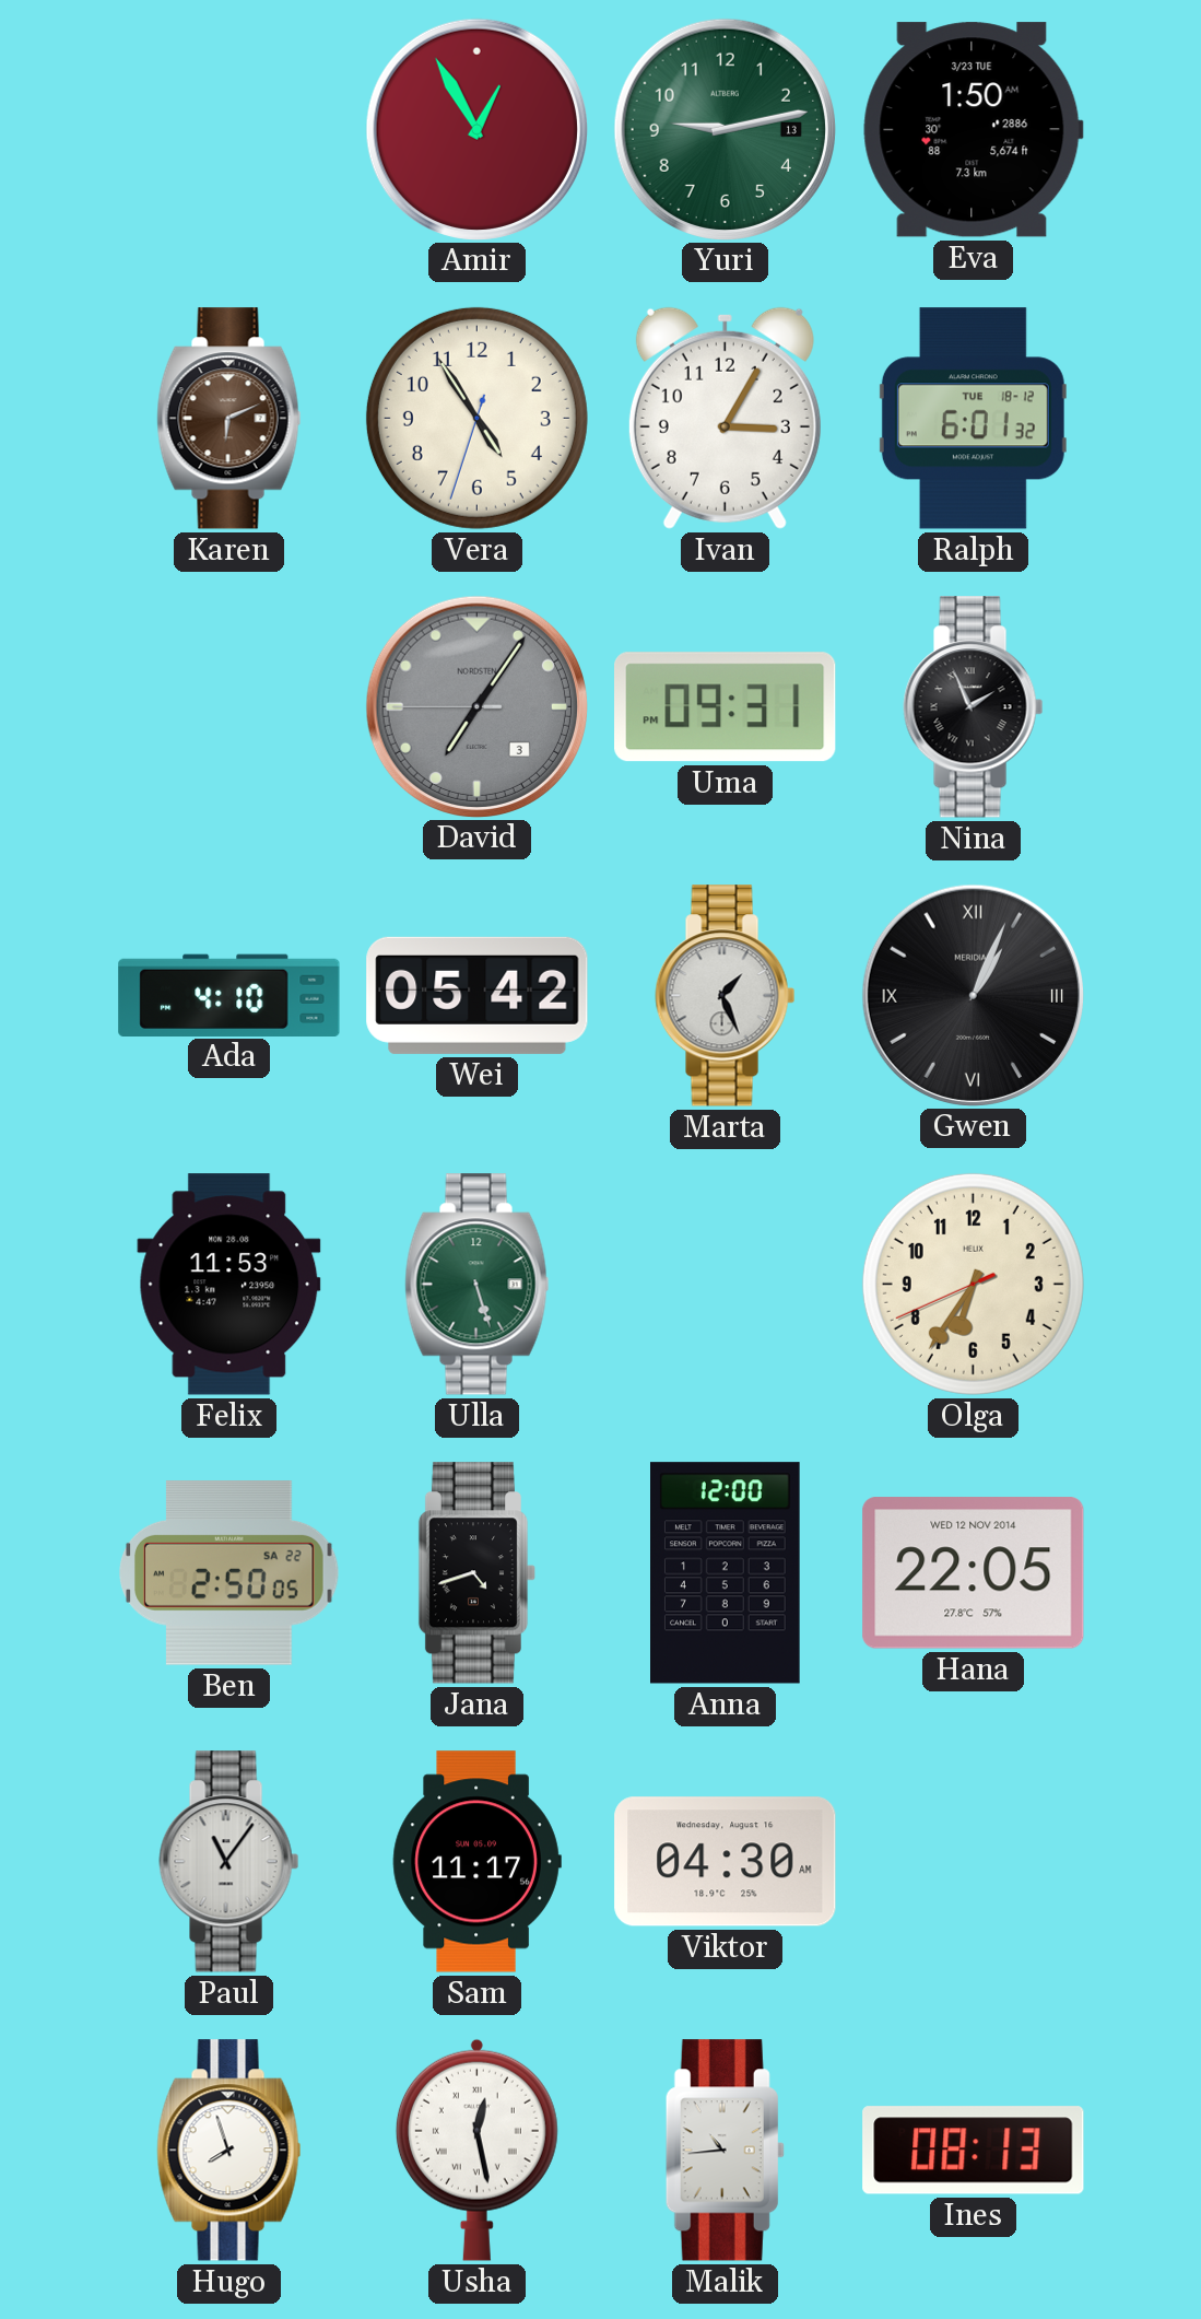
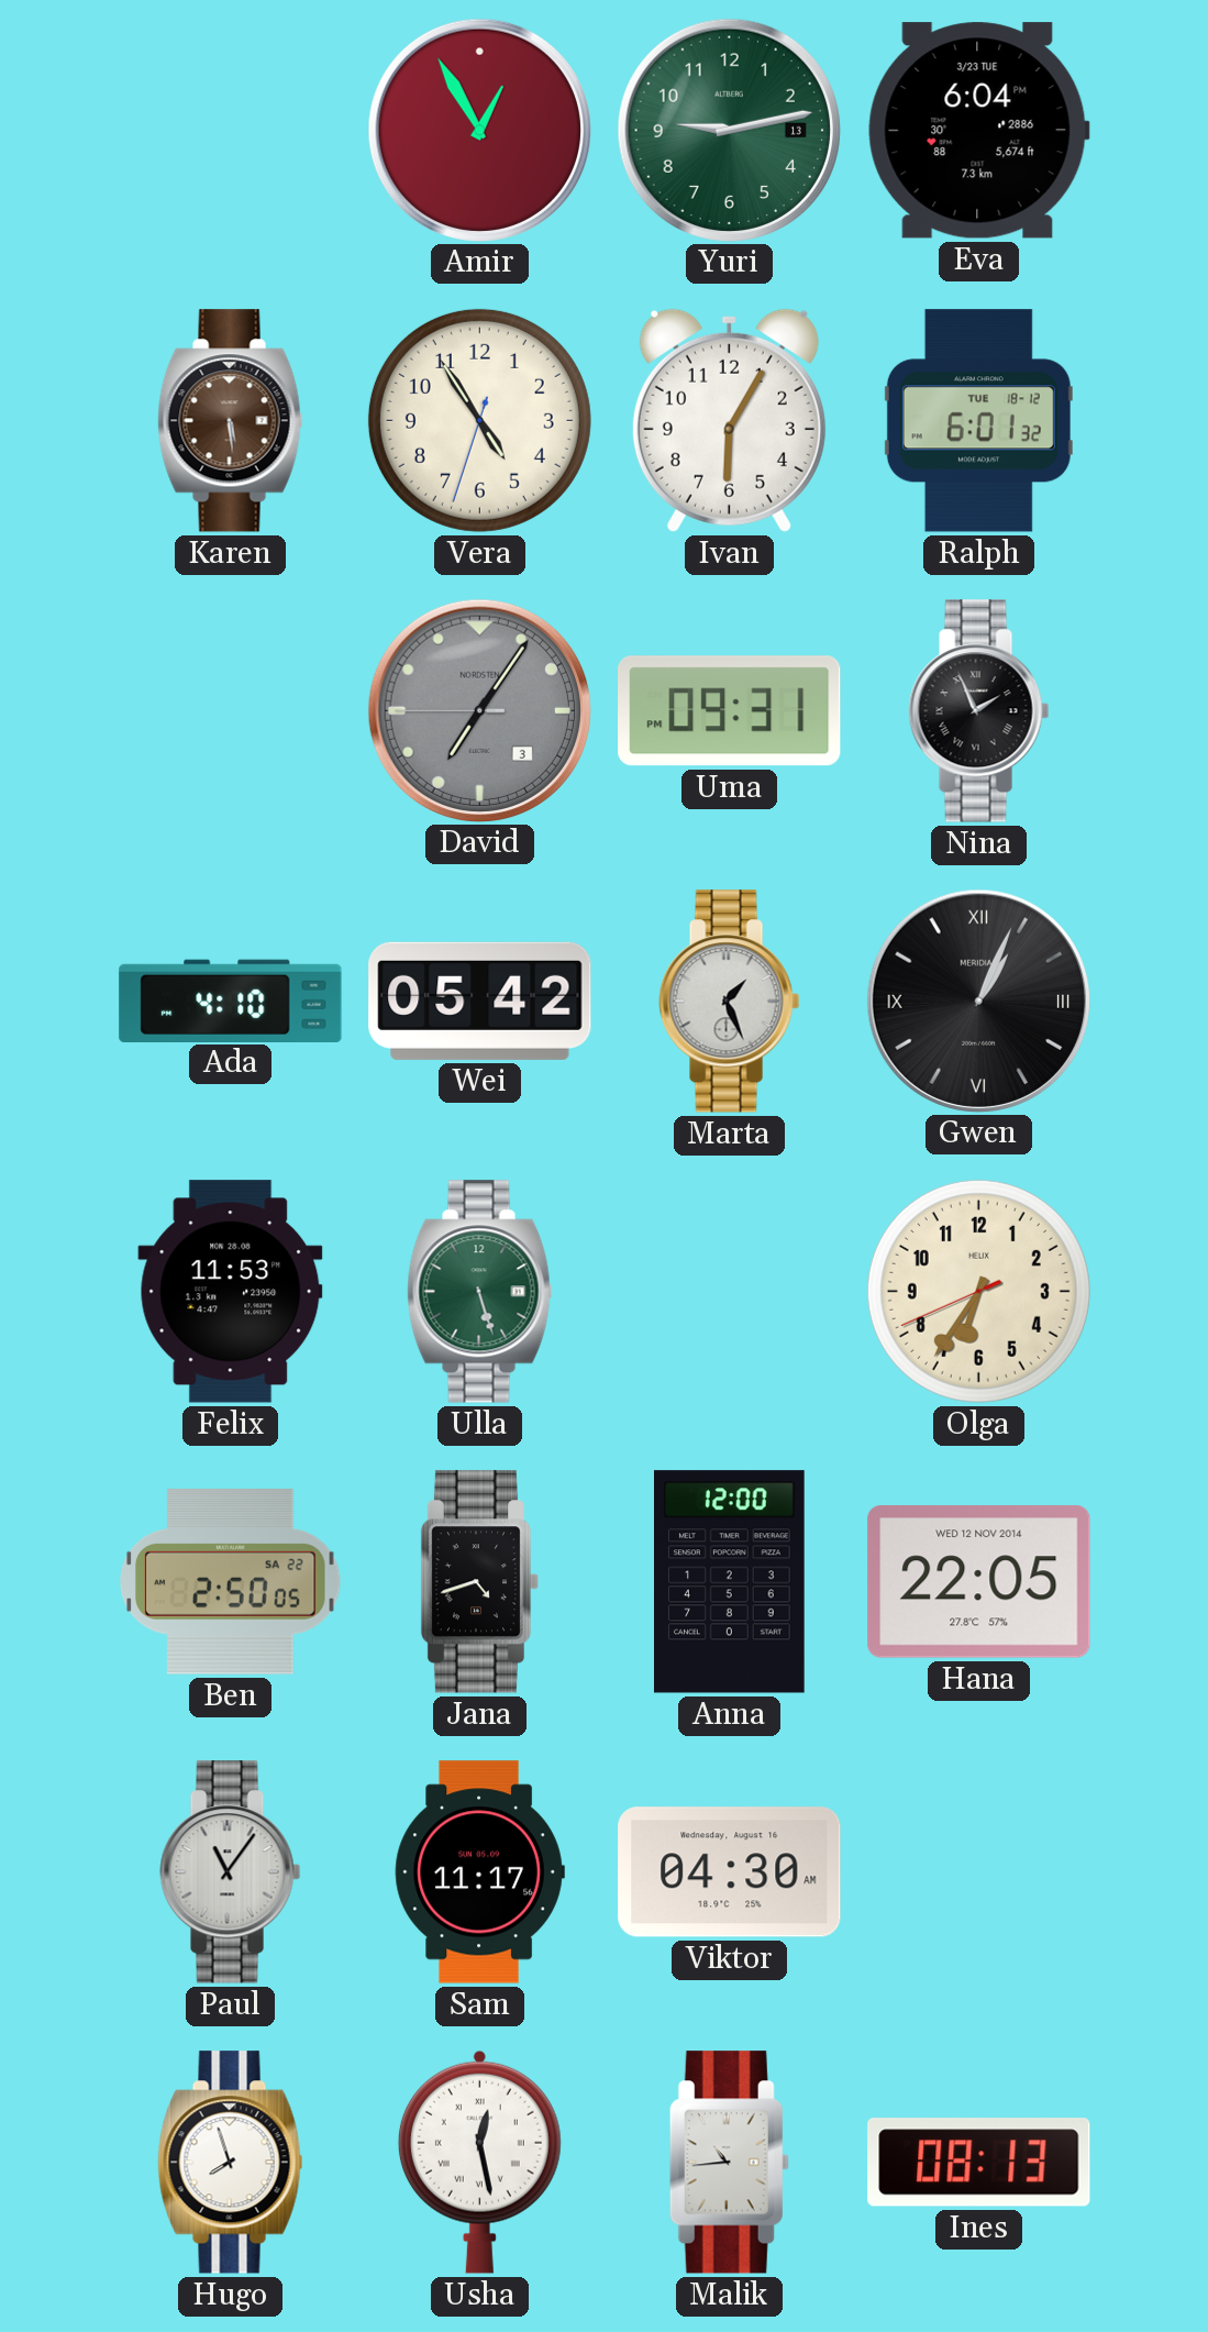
Eva: 1:50 -> 6:04 (978, 131)
Karen: 6:11 -> 5:29 (231, 421)
Ivan: 3:05 -> 6:05 (729, 420)
